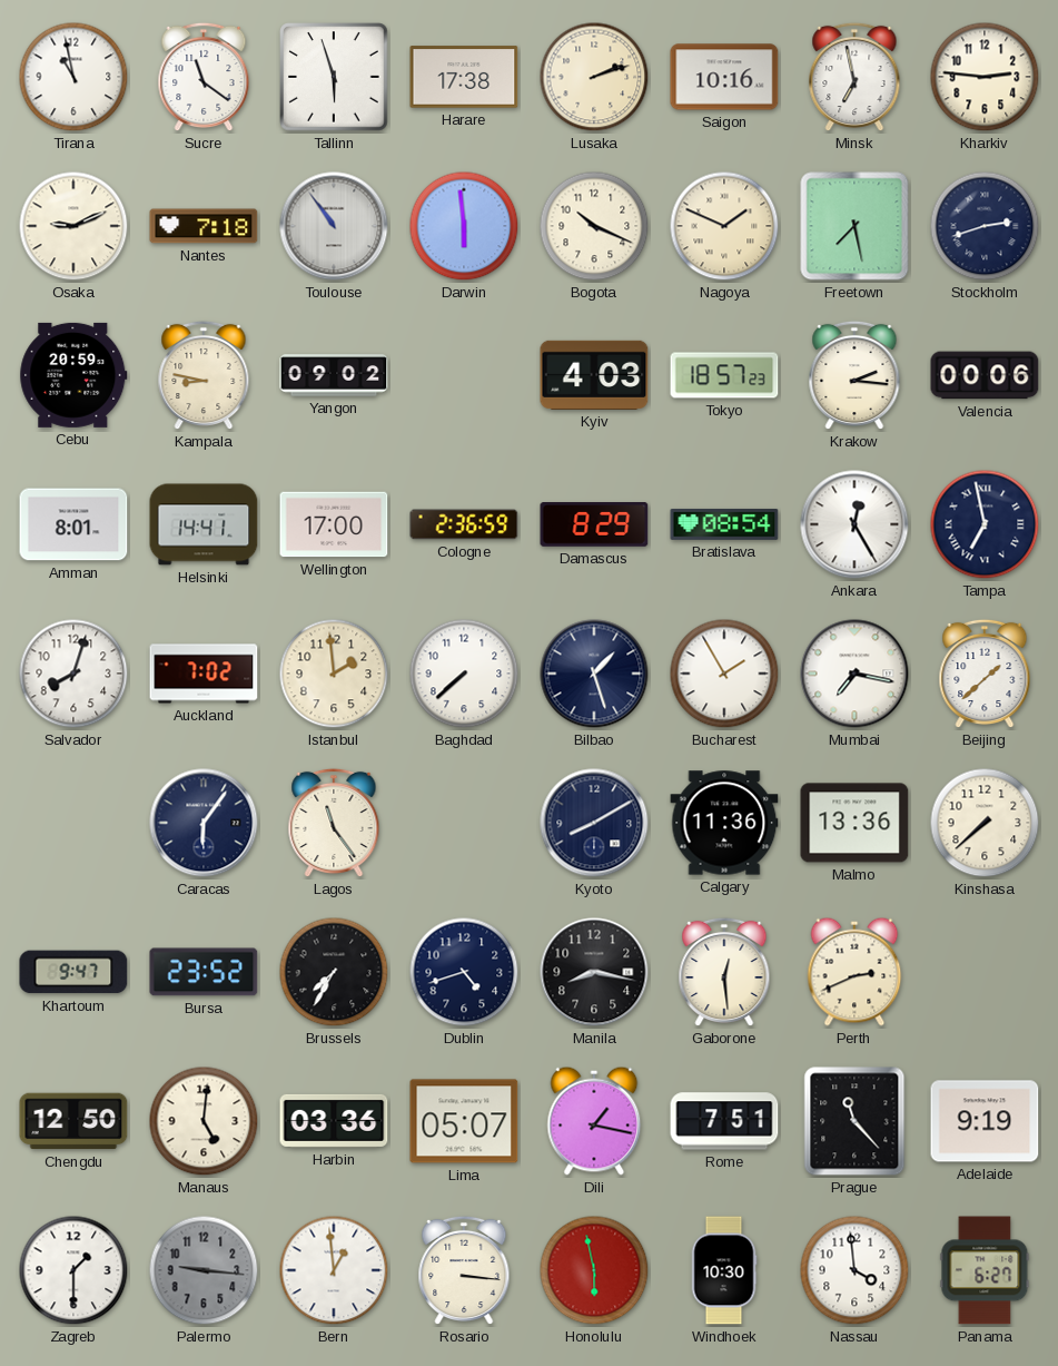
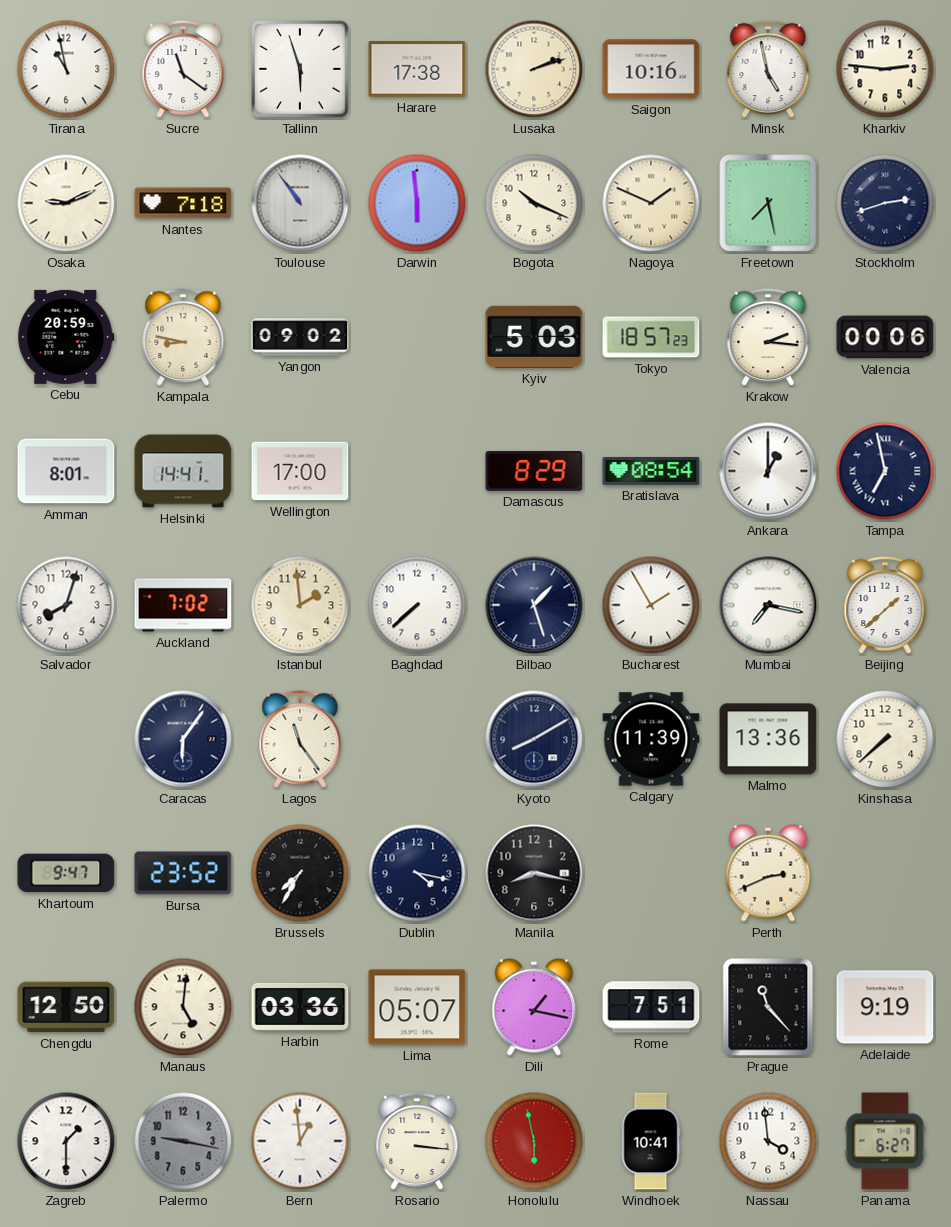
Minsk: 6:58 -> 4:58 (768, 69)
Kyiv: 4:03 -> 5:03 (534, 337)
Cologne: 2:36 -> none (464, 524)
Ankara: 12:25 -> 1:00 (768, 471)
Calgary: 11:36 -> 11:39 (651, 739)
Dublin: 4:42 -> 4:17 (417, 873)
Gaborone: 12:29 -> none (724, 972)
Palermo: 9:16 -> 9:17 (183, 1141)
Windhoek: 10:30 -> 10:41 (651, 1141)
